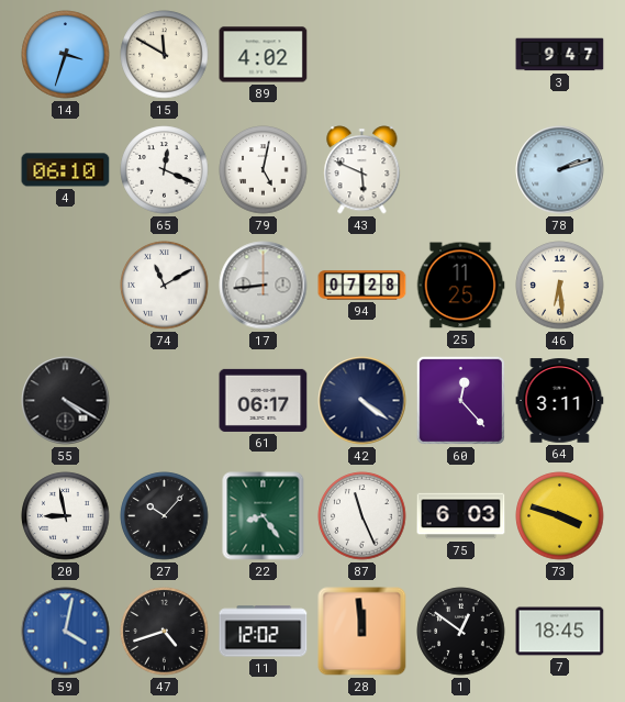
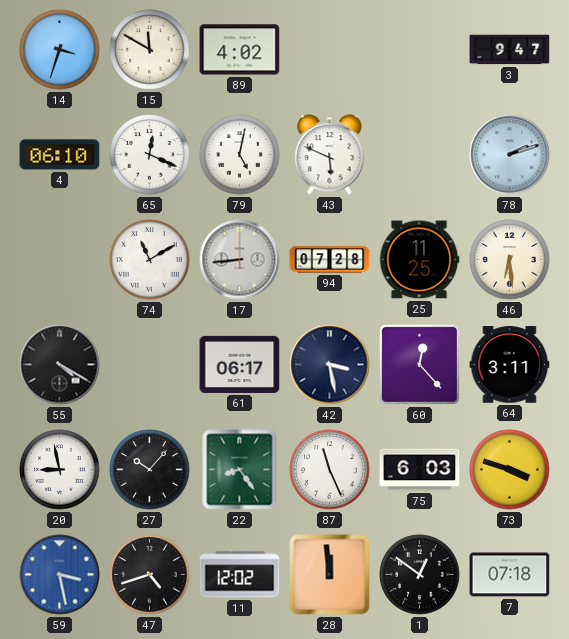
42: 4:21 -> 3:28 (330, 365)
59: 4:02 -> 3:28 (60, 575)
7: 18:45 -> 07:18 (510, 575)
